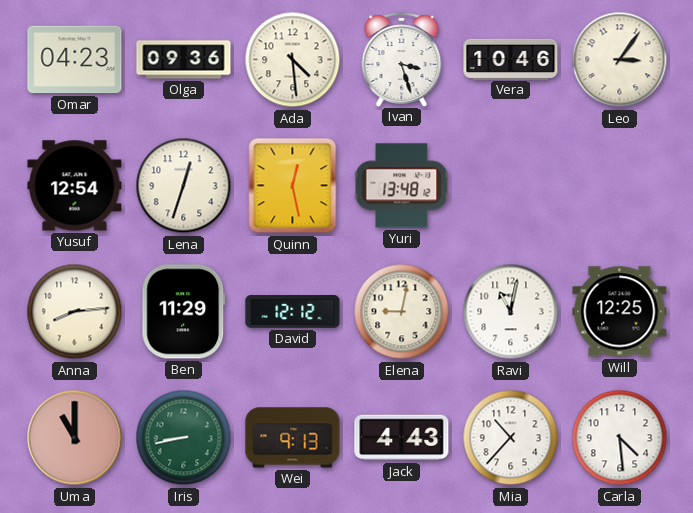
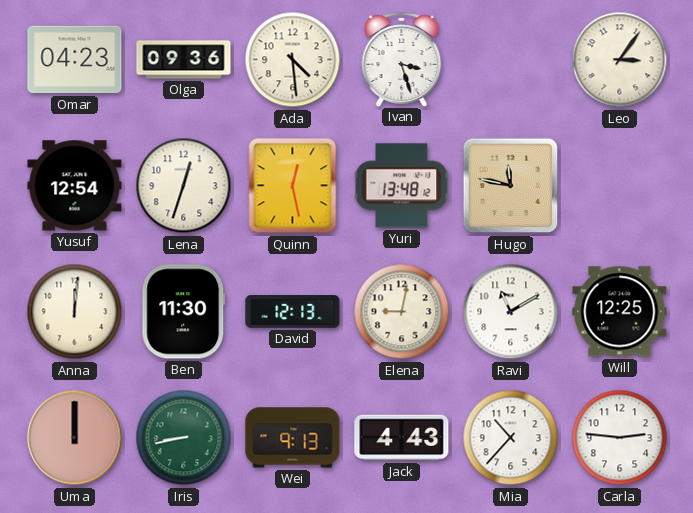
Vera: 10:46 -> none (511, 59)
Hugo: none -> 11:47 (511, 186)
Anna: 8:14 -> 12:01 (75, 312)
Ben: 11:29 -> 11:30 (184, 312)
David: 12:12 -> 12:13 (293, 312)
Ravi: 11:02 -> 11:10 (511, 312)
Uma: 11:00 -> 12:00 (75, 438)
Carla: 4:29 -> 2:46 (620, 438)
